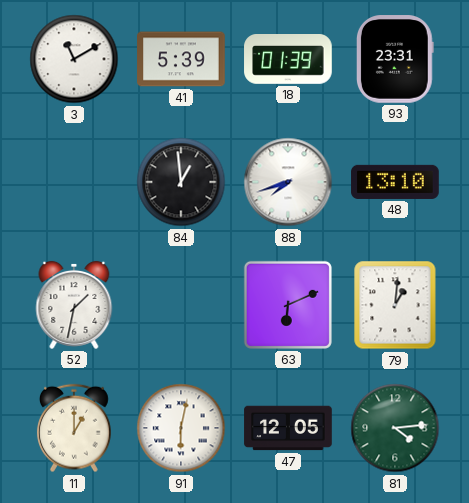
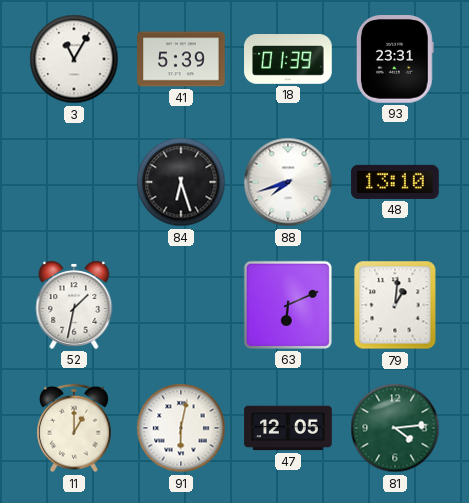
3: 11:10 -> 11:05 (74, 59)
84: 12:59 -> 6:27 (181, 182)
